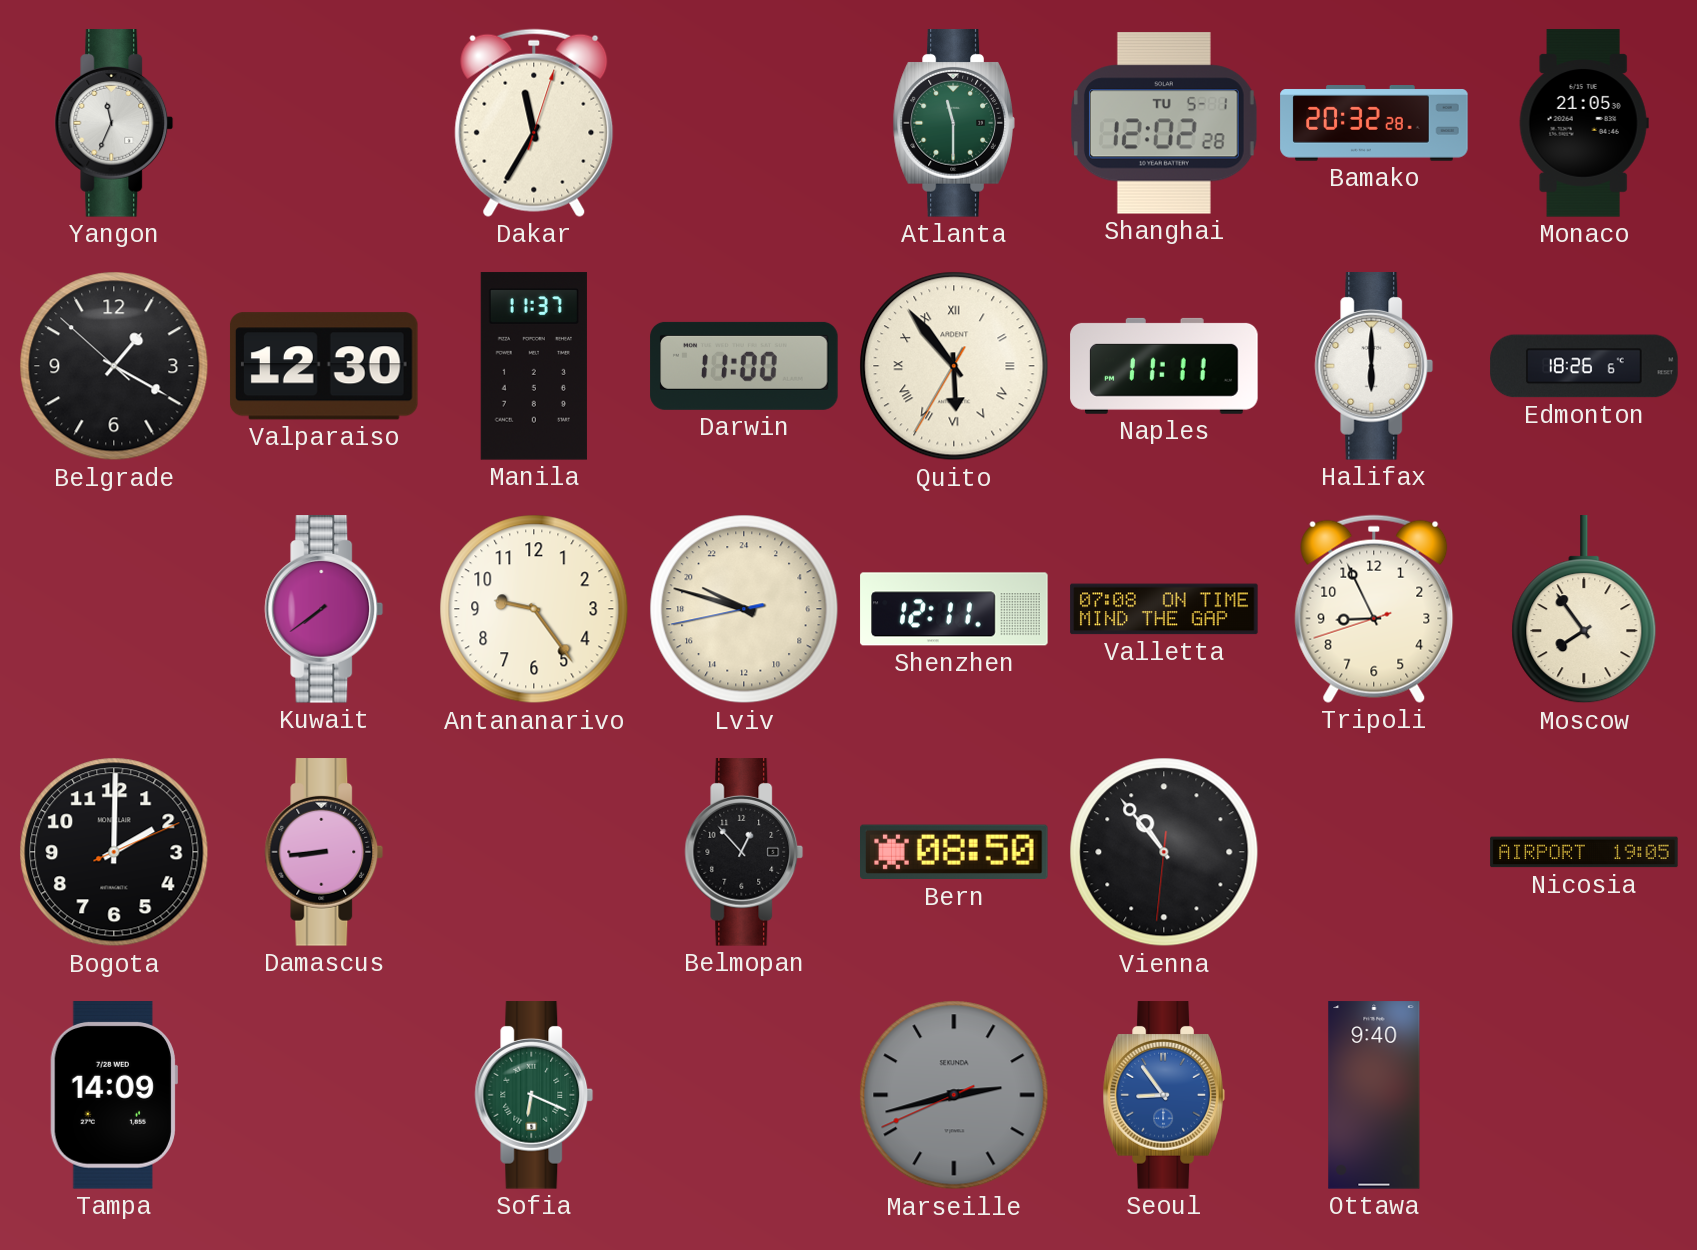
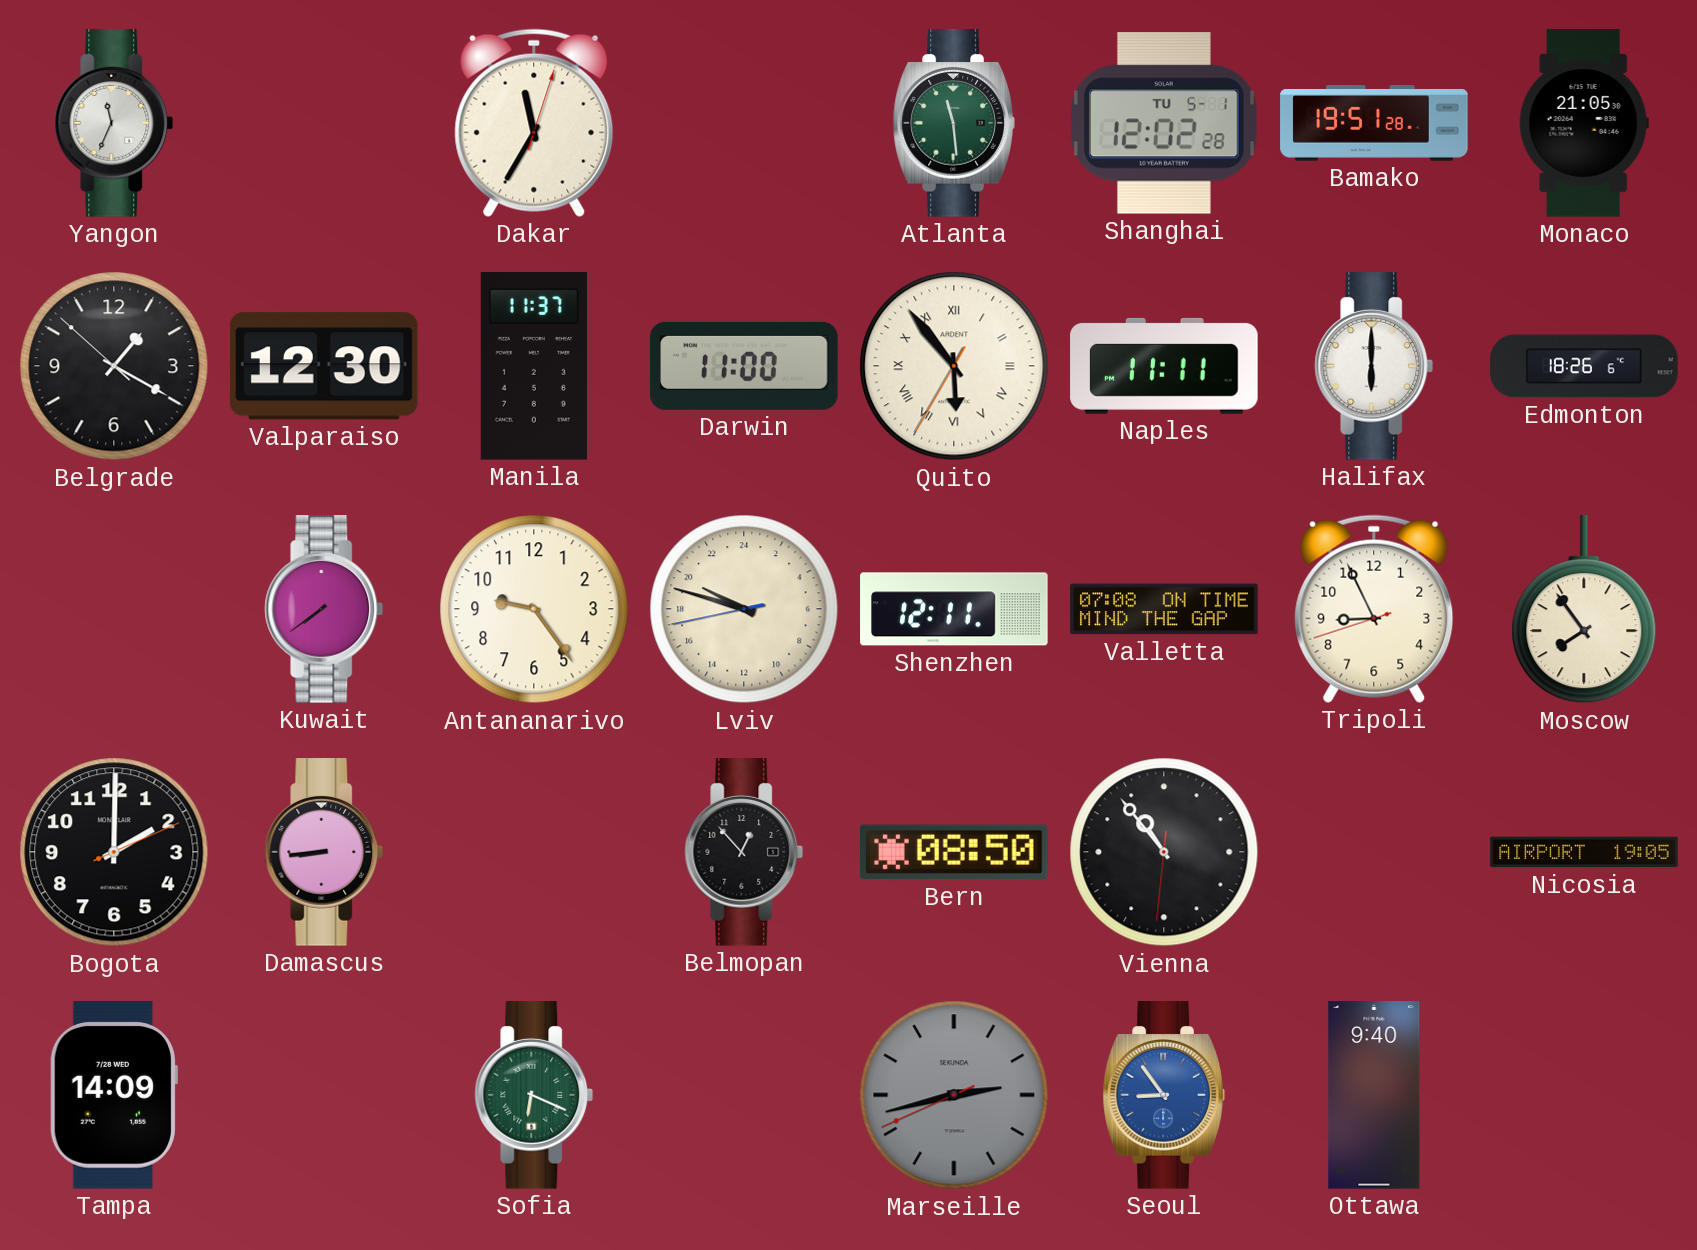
Atlanta: 11:30 -> 11:29 (954, 123)
Bamako: 20:32 -> 19:51 (1374, 124)
